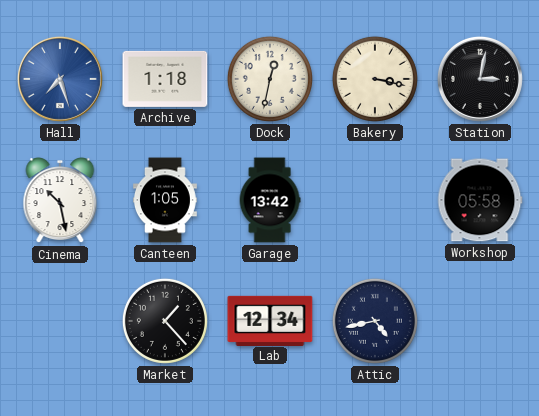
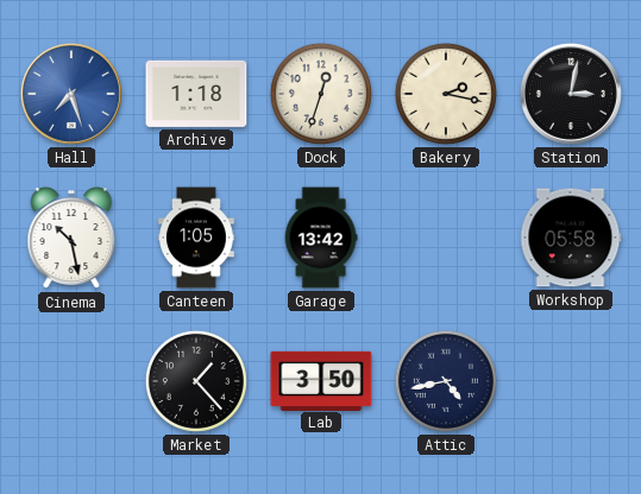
Dock: 12:32 -> 12:33 (321, 94)
Bakery: 3:17 -> 2:17 (446, 94)
Lab: 12:34 -> 3:50 (321, 380)
